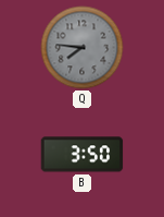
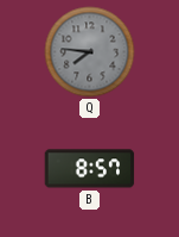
B: 3:50 -> 8:57 (90, 169)
